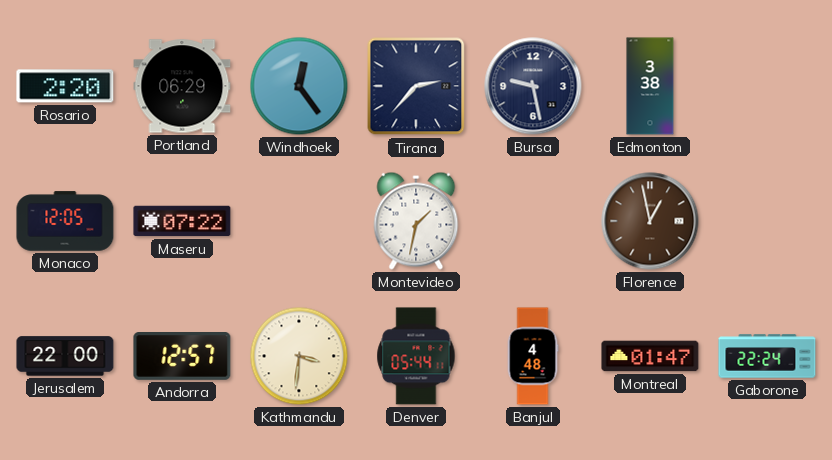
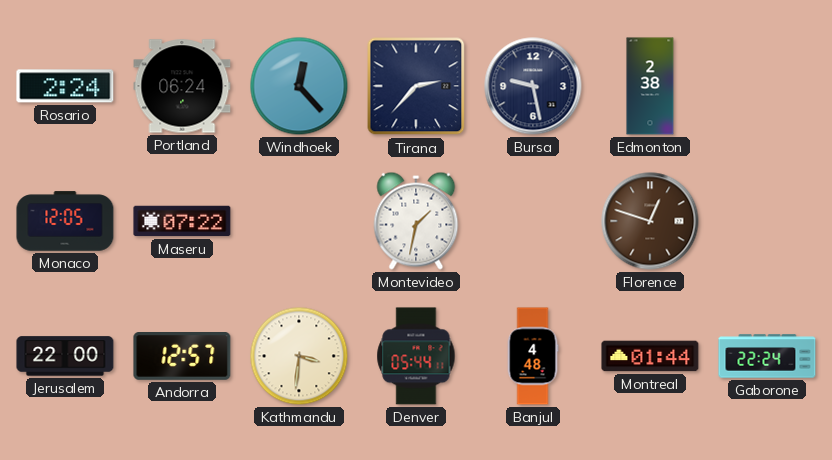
Rosario: 2:20 -> 2:24 (65, 86)
Portland: 06:29 -> 06:24 (182, 86)
Windhoek: 12:24 -> 12:23 (299, 86)
Edmonton: 3:38 -> 2:38 (650, 86)
Florence: 12:58 -> 12:48 (650, 221)
Montreal: 01:47 -> 01:44 (650, 356)
